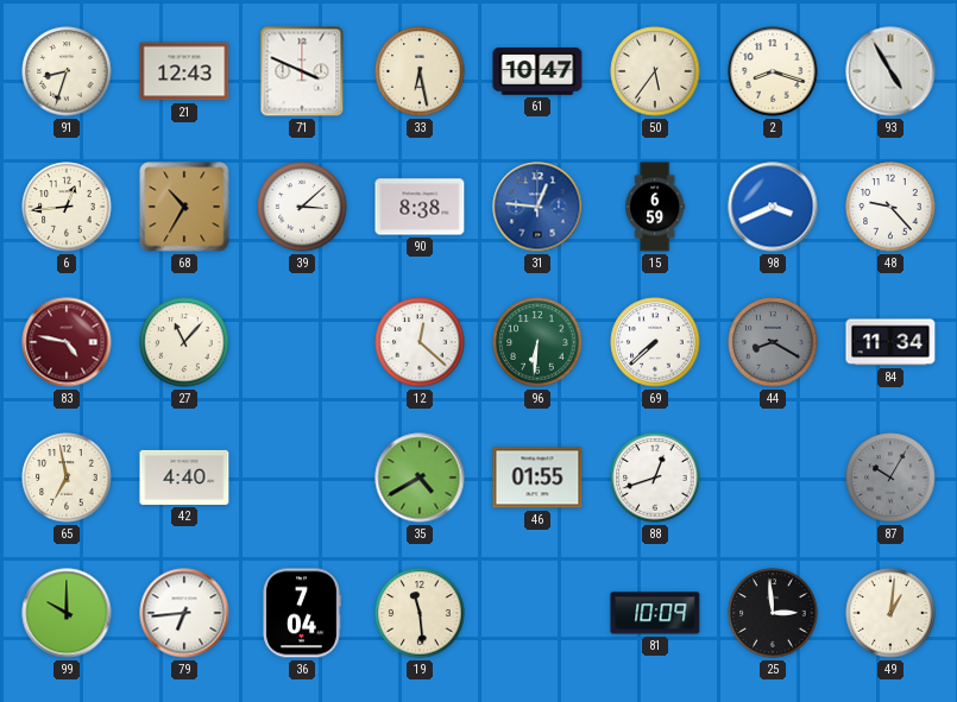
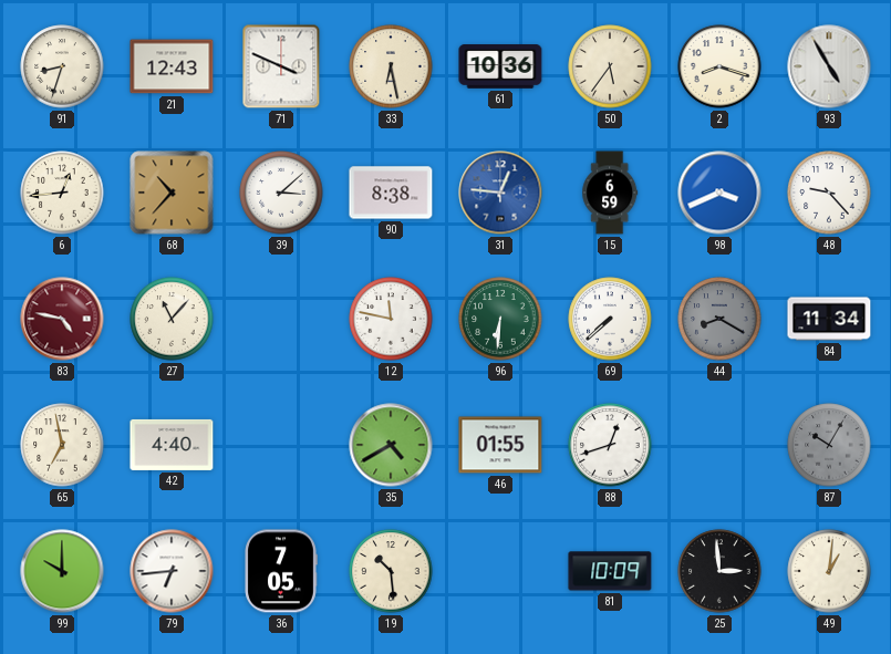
61: 10:47 -> 10:36 (500, 66)
68: 10:35 -> 10:37 (172, 193)
12: 12:22 -> 11:47 (391, 319)
36: 7:04 -> 7:05 (281, 571)
19: 11:29 -> 10:29 (391, 571)
